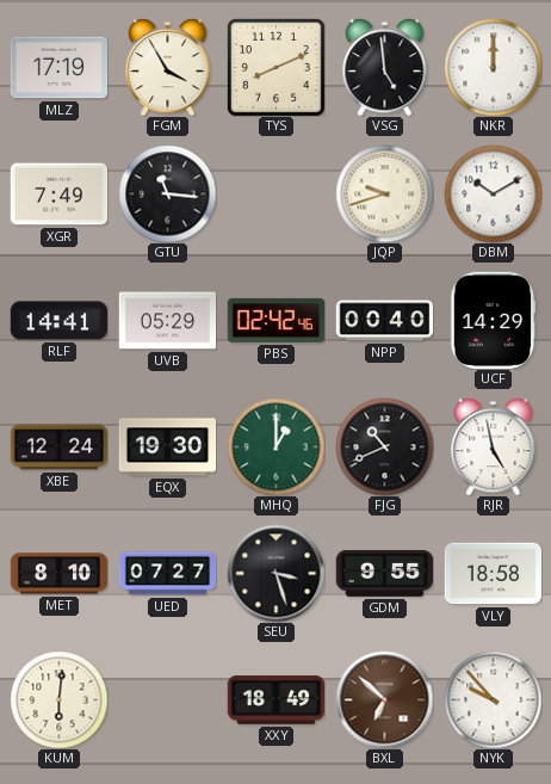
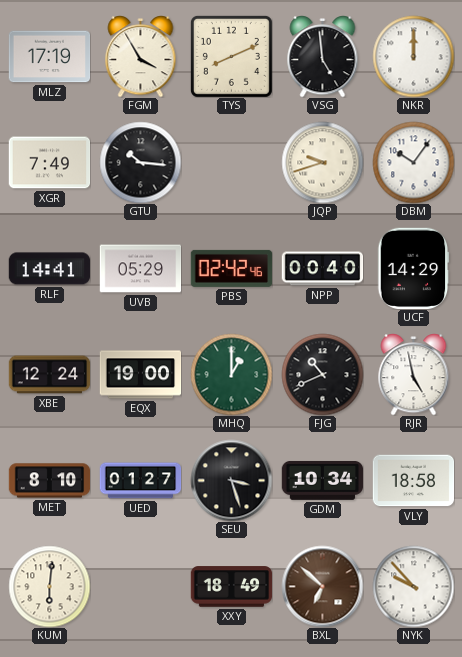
GTU: 11:16 -> 10:16 (140, 162)
DBM: 10:10 -> 10:06 (413, 162)
EQX: 19:30 -> 19:00 (140, 375)
UED: 07:27 -> 01:27 (140, 481)
GDM: 9:55 -> 10:34 (322, 480)
